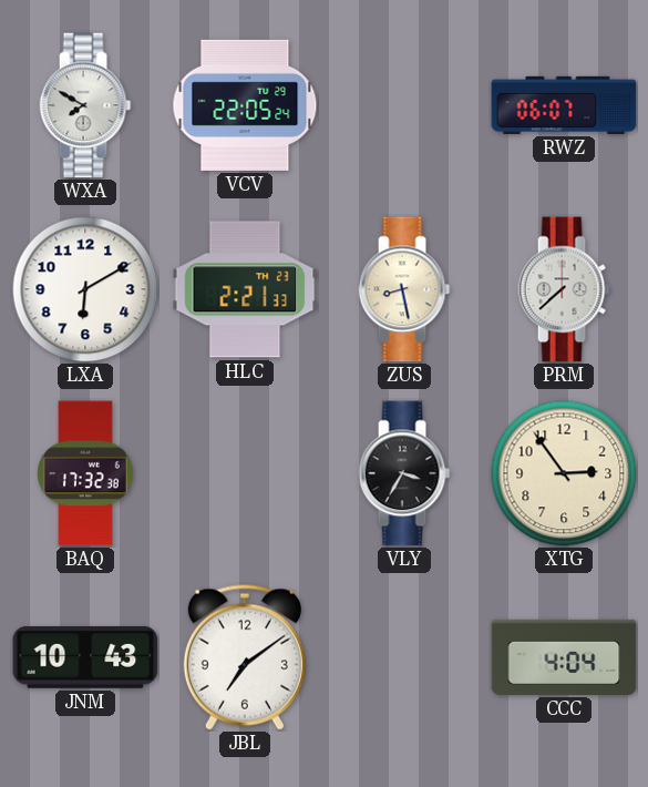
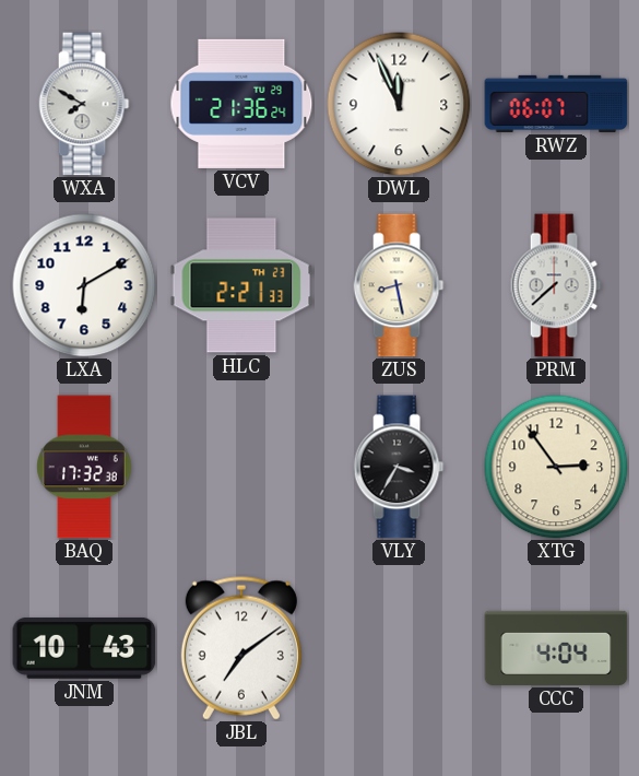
VCV: 22:05 -> 21:36 (241, 104)
DWL: none -> 11:56 (399, 104)
